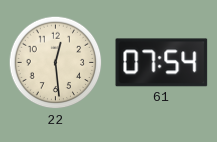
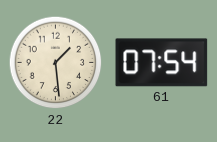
22: 12:29 -> 1:29 (56, 63)
